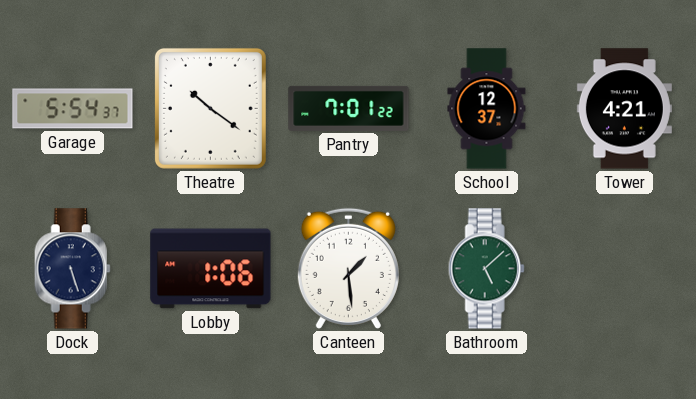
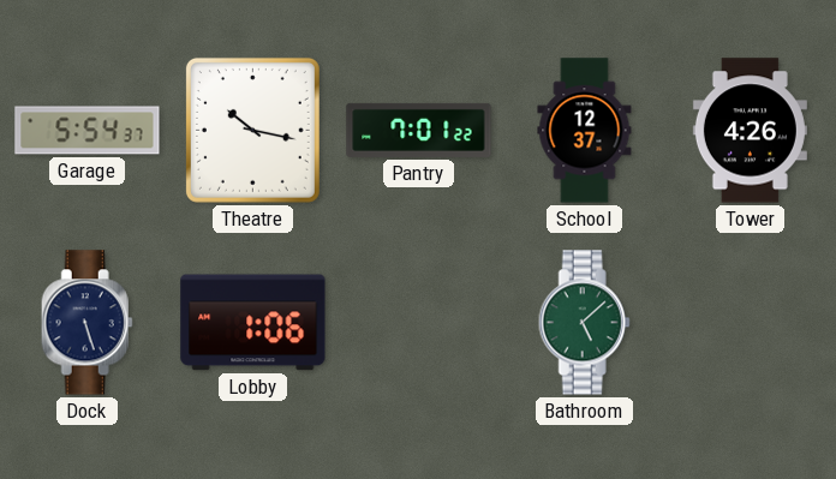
Theatre: 10:21 -> 10:17 (252, 130)
Tower: 4:21 -> 4:26 (750, 131)
Canteen: 1:29 -> none (348, 268)
